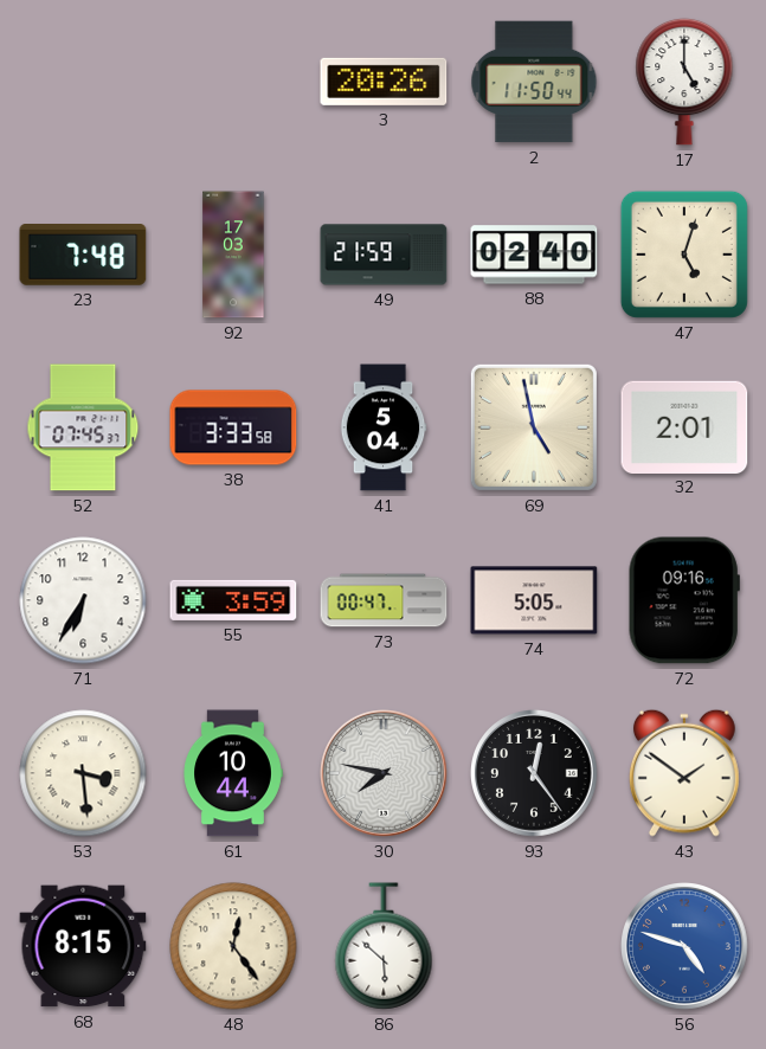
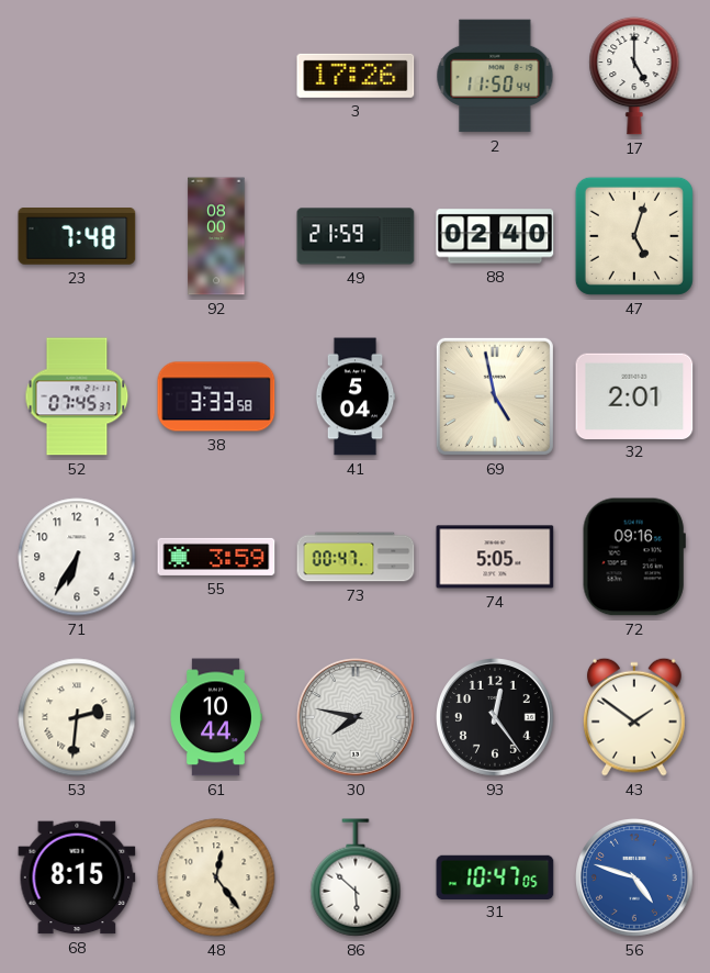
3: 20:26 -> 17:26 (356, 76)
92: 17:03 -> 08:00 (216, 236)
53: 3:29 -> 2:31 (77, 717)
31: none -> 10:47 (495, 876)
